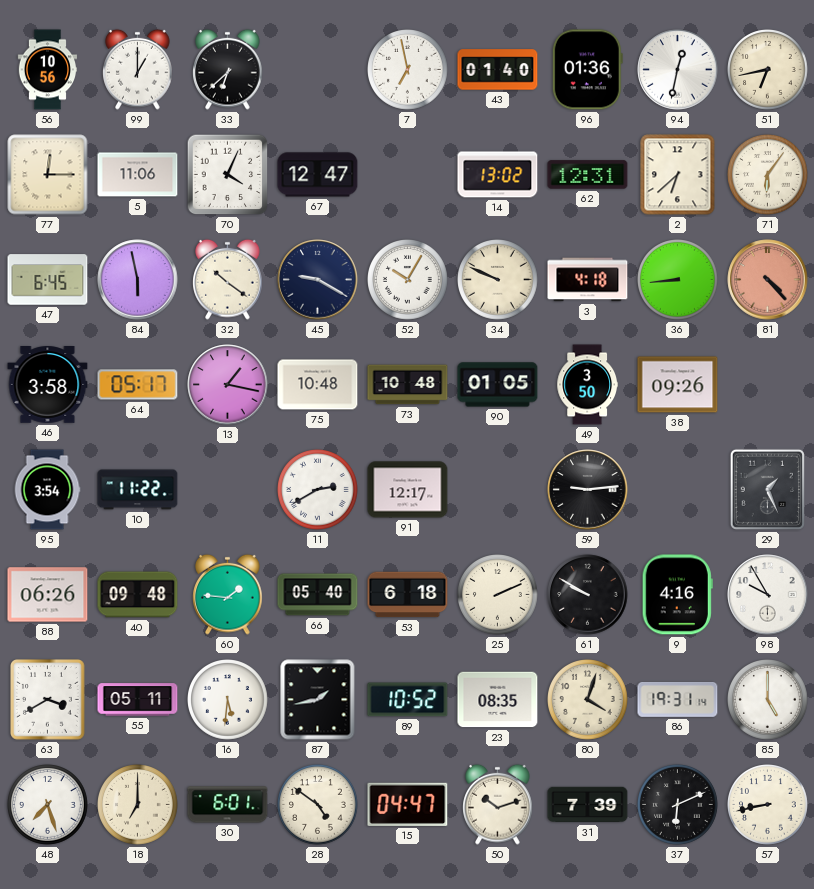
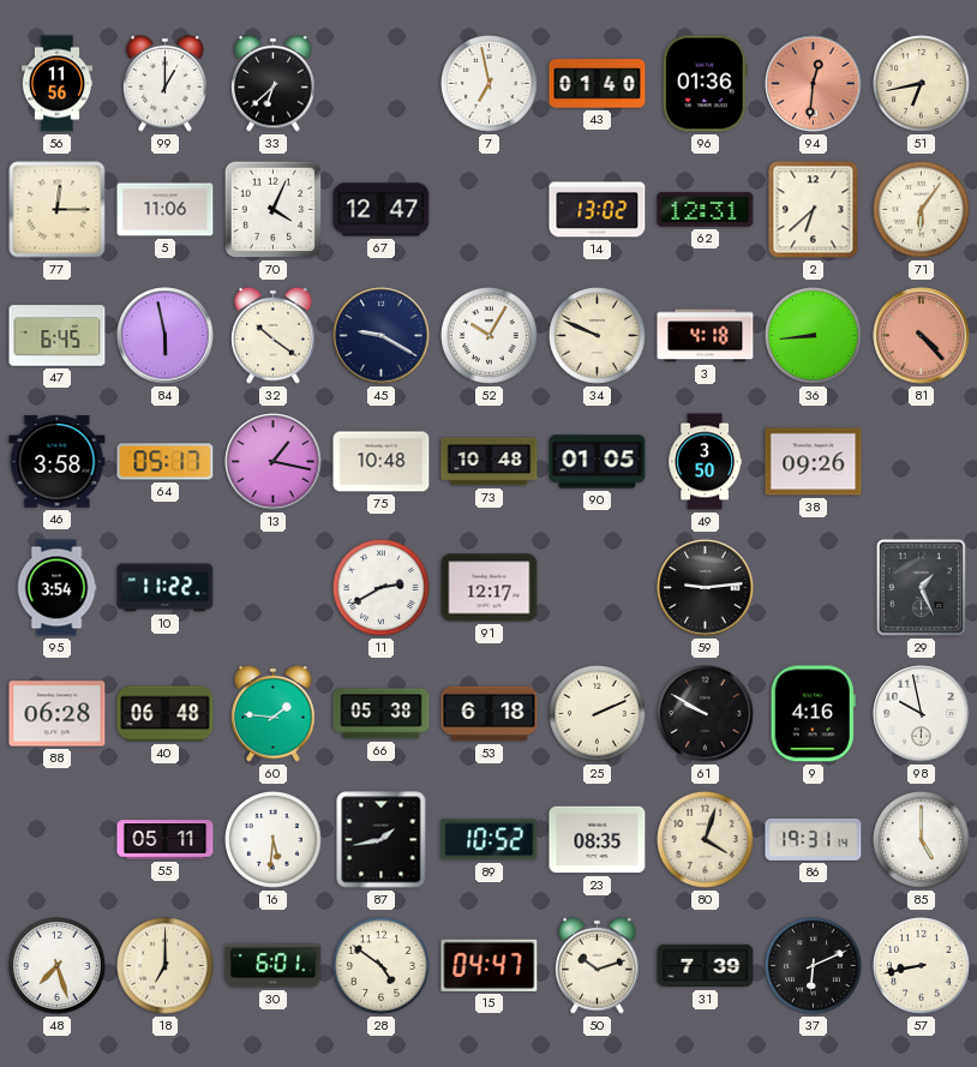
56: 10:56 -> 11:56 (58, 84)
94: 12:32 -> 12:31 (814, 84)
94 dial: white -> salmon (814, 84)
88: 06:26 -> 06:28 (58, 714)
40: 09:48 -> 06:48 (166, 714)
66: 05:40 -> 05:38 (382, 714)
98: 9:55 -> 9:58 (922, 714)
63: 3:40 -> none (48, 700)
